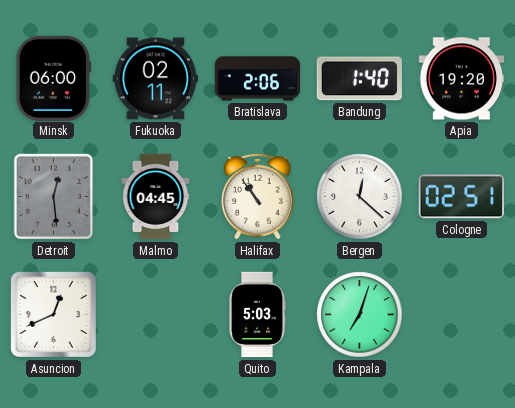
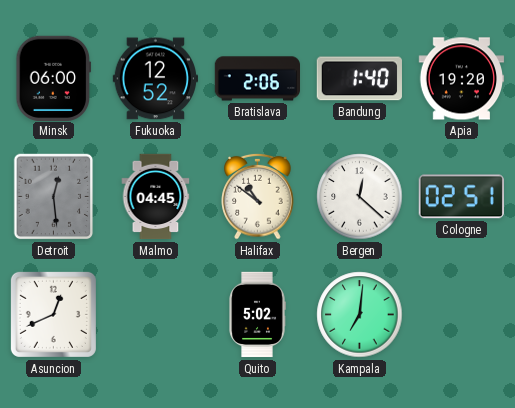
Fukuoka: 02:11 -> 12:52 (155, 79)
Halifax: 10:54 -> 10:51 (258, 196)
Quito: 5:03 -> 5:02 (257, 315)
Kampala: 7:03 -> 7:01 (360, 315)
